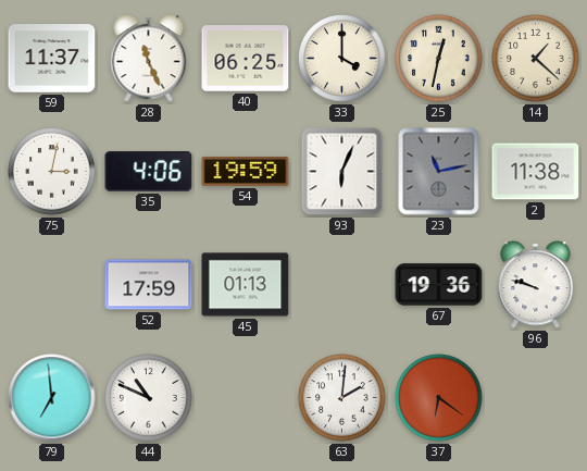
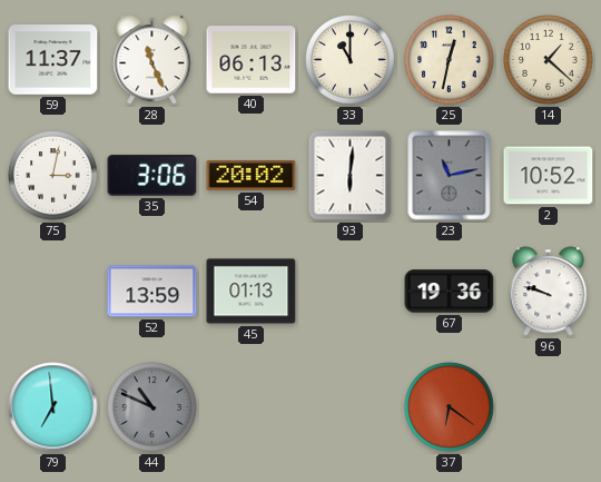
40: 06:25 -> 06:13 (252, 60)
33: 4:00 -> 11:00 (351, 60)
35: 4:06 -> 3:06 (152, 176)
54: 19:59 -> 20:02 (252, 175)
93: 6:04 -> 6:01 (351, 176)
2: 11:38 -> 10:52 (549, 176)
52: 17:59 -> 13:59 (152, 292)
44 dial: white -> grey (152, 407)
63: 2:01 -> none (342, 398)
